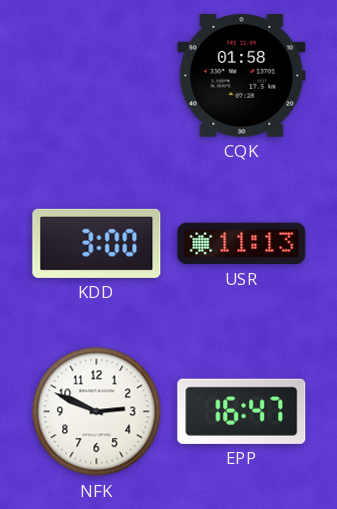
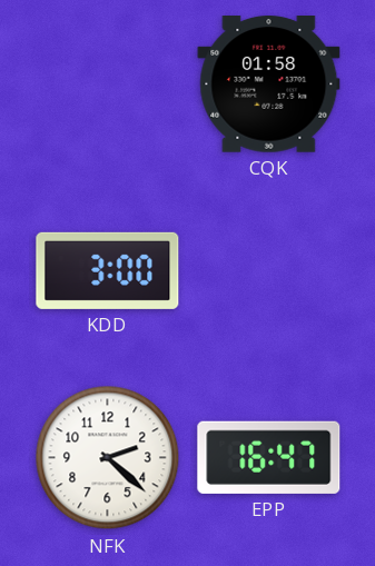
USR: 11:13 -> none (242, 244)
NFK: 2:49 -> 2:22 (108, 458)
